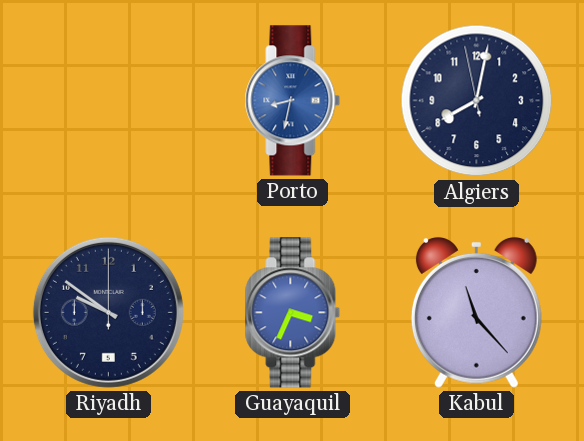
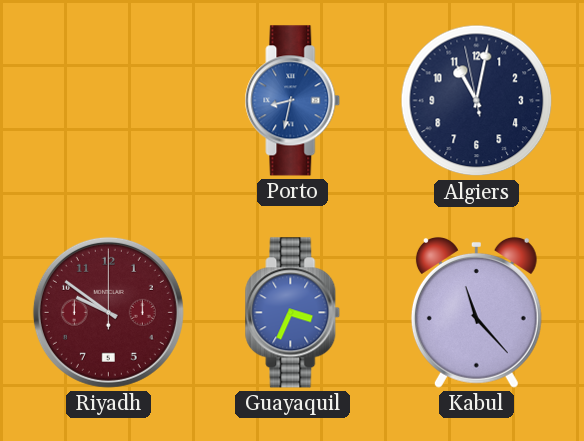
Algiers: 8:01 -> 11:01 (477, 101)
Riyadh dial: navy -> burgundy (108, 312)
